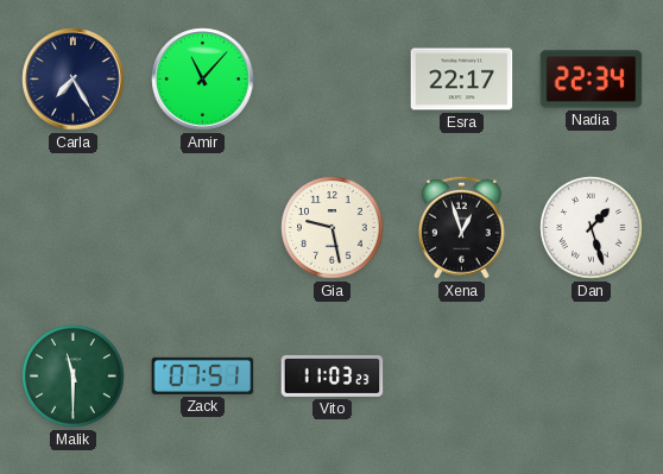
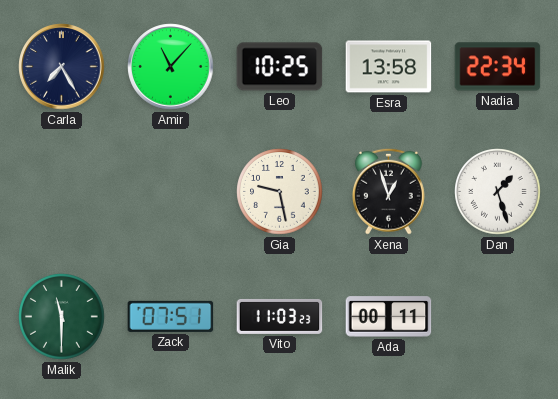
Leo: none -> 10:25 (280, 67)
Esra: 22:17 -> 13:58 (389, 67)
Ada: none -> 00:11 (389, 317)
